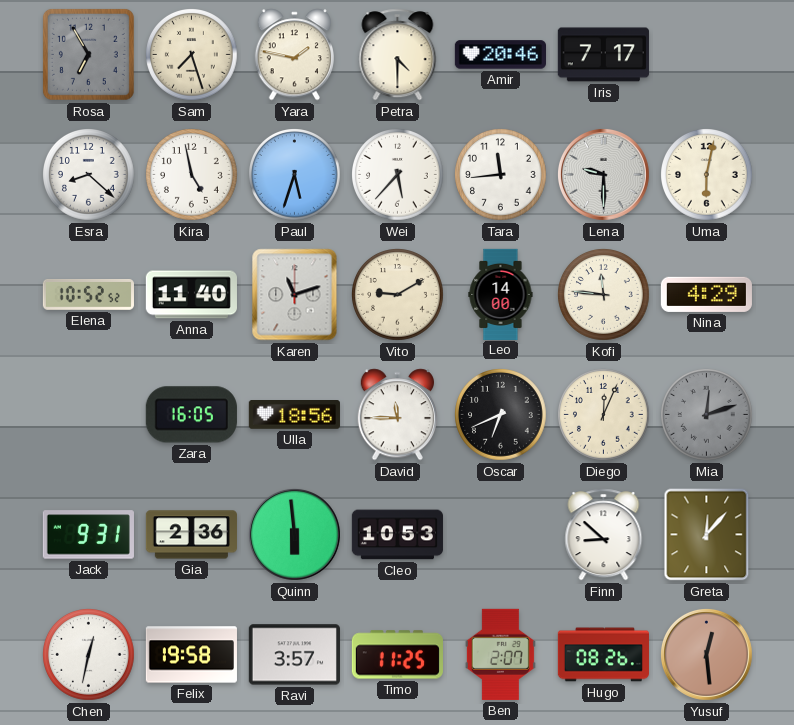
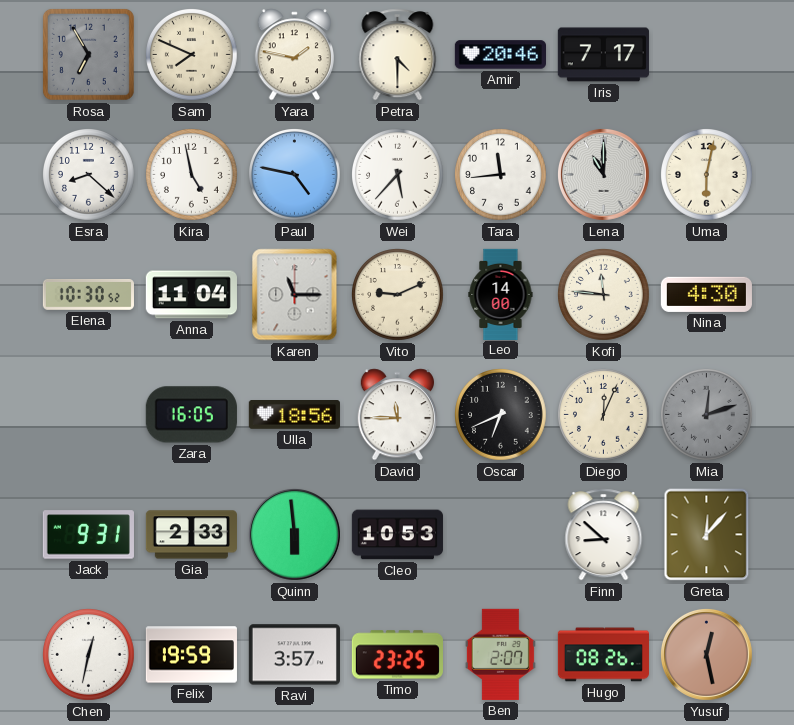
Sam: 7:27 -> 7:49 (192, 55)
Paul: 5:33 -> 4:47 (295, 175)
Lena: 9:30 -> 11:00 (603, 174)
Elena: 10:52 -> 10:30 (88, 295)
Anna: 11:40 -> 11:04 (191, 295)
Karen: 11:12 -> 11:15 (295, 295)
Vito: 9:10 -> 9:11 (398, 295)
Nina: 4:29 -> 4:30 (706, 294)
Gia: 2:36 -> 2:33 (191, 535)
Felix: 19:58 -> 19:59 (191, 655)
Timo: 11:25 -> 23:25 (397, 655)
Yusuf: 12:29 -> 12:28 (706, 654)
